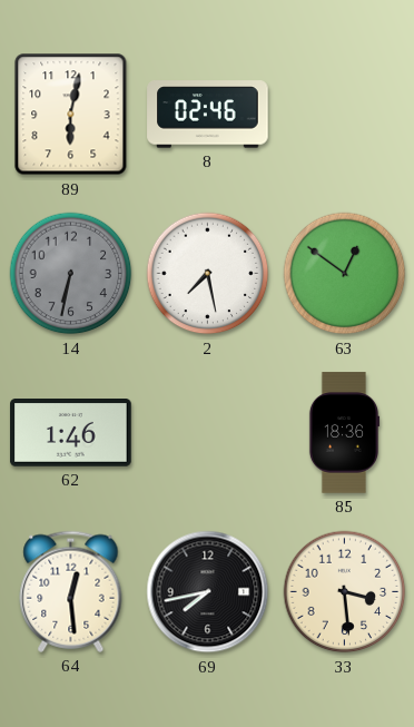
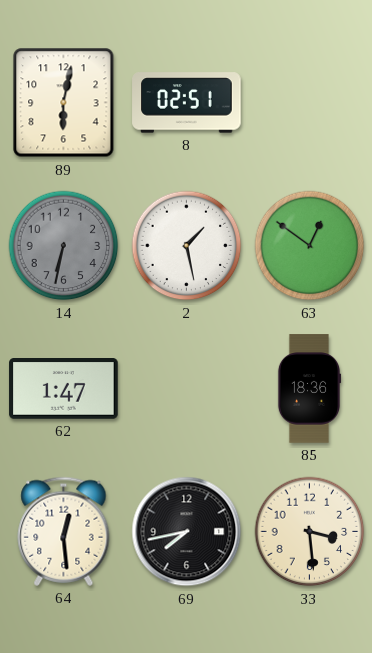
8: 02:46 -> 02:51 (187, 103)
2: 7:28 -> 1:28 (187, 246)
62: 1:46 -> 1:47 (64, 389)
